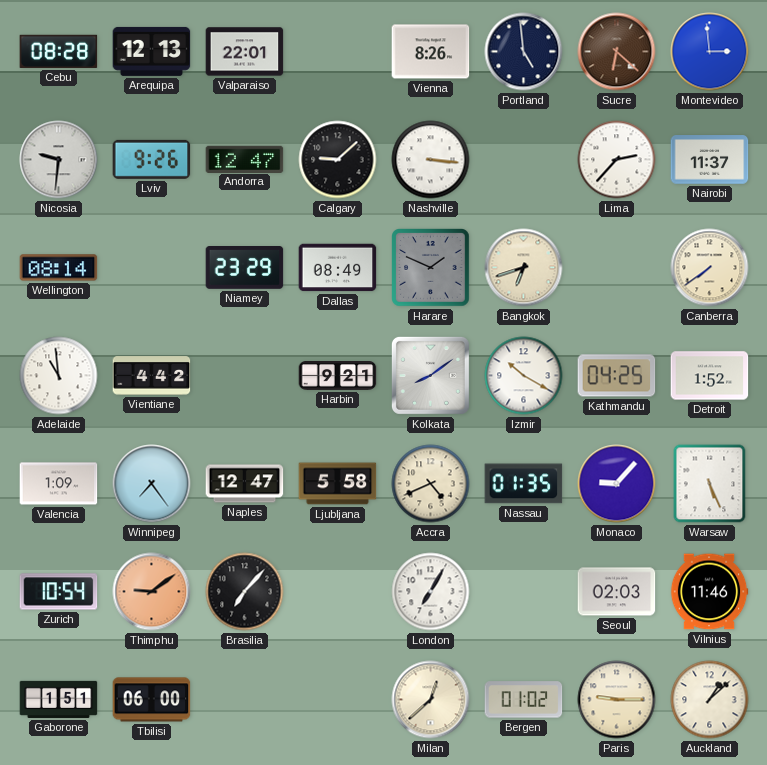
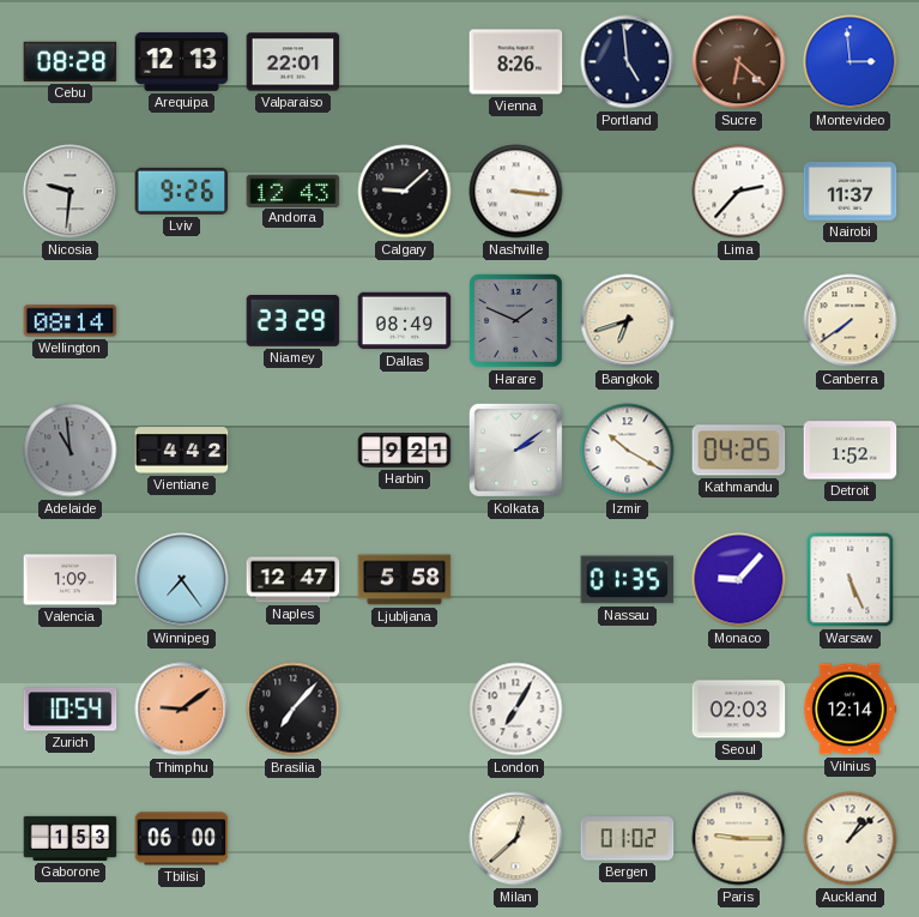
Andorra: 12:47 -> 12:43 (294, 191)
Adelaide dial: white -> grey (71, 451)
Kolkata: 8:09 -> 2:09 (515, 450)
Accra: 4:41 -> none (431, 484)
Vilnius: 11:46 -> 12:14 (850, 710)
Gaborone: 1:51 -> 1:53 (71, 838)
